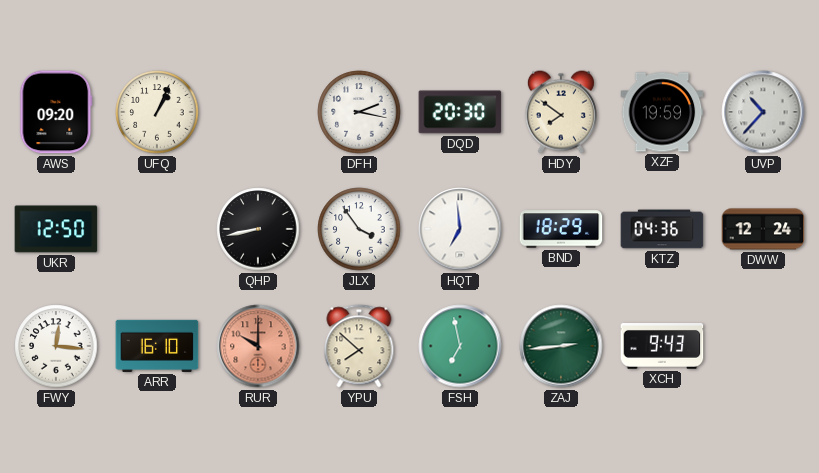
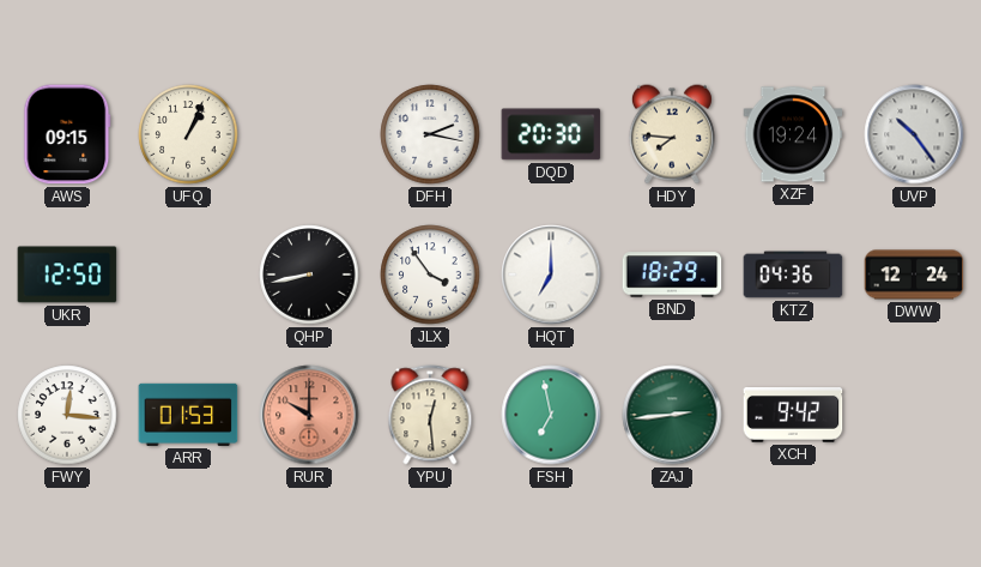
AWS: 09:20 -> 09:15 (67, 134)
HDY: 7:51 -> 7:46 (672, 134)
XZF: 19:59 -> 19:24 (793, 134)
UVP: 10:37 -> 10:24 (914, 134)
HQT: 6:59 -> 7:00 (551, 275)
ARR: 16:10 -> 01:53 (188, 415)
YPU: 7:52 -> 12:29 (430, 415)
XCH: 9:43 -> 9:42 (793, 416)
